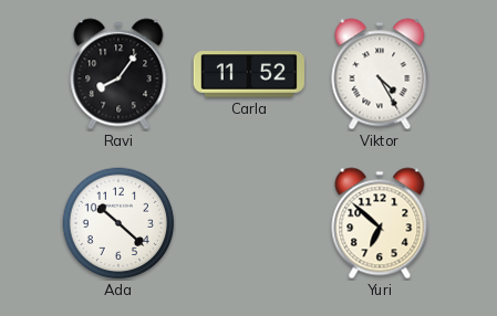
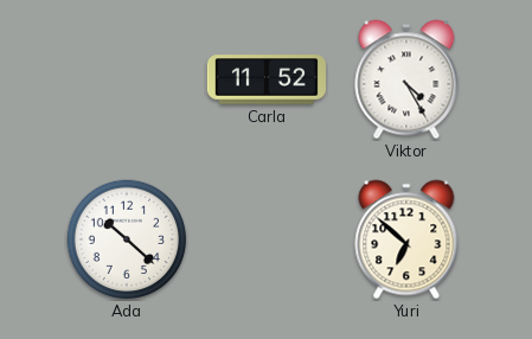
Ravi: 8:06 -> none (118, 74)
